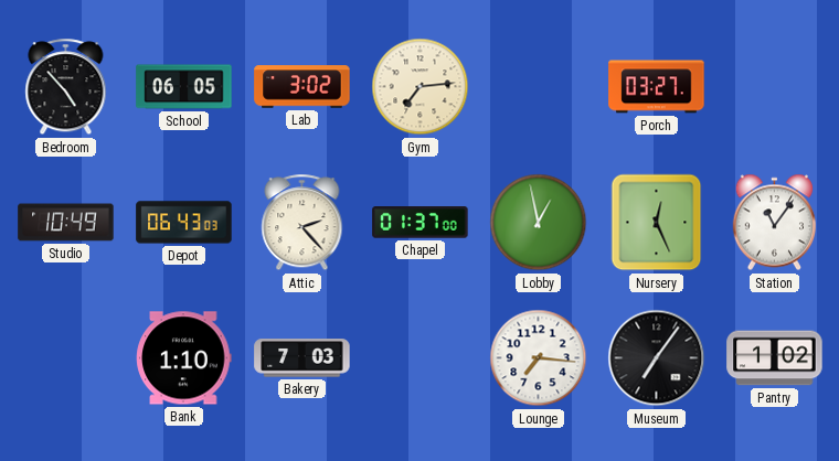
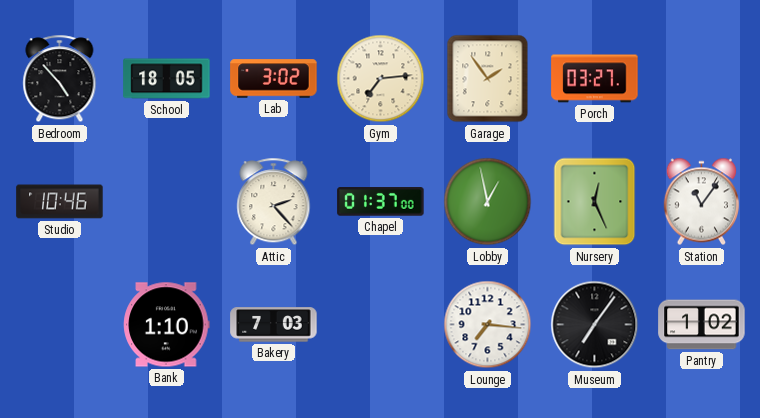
School: 06:05 -> 18:05 (167, 79)
Garage: none -> 1:54 (488, 79)
Studio: 10:49 -> 10:46 (60, 202)
Depot: 06:43 -> none (184, 223)
